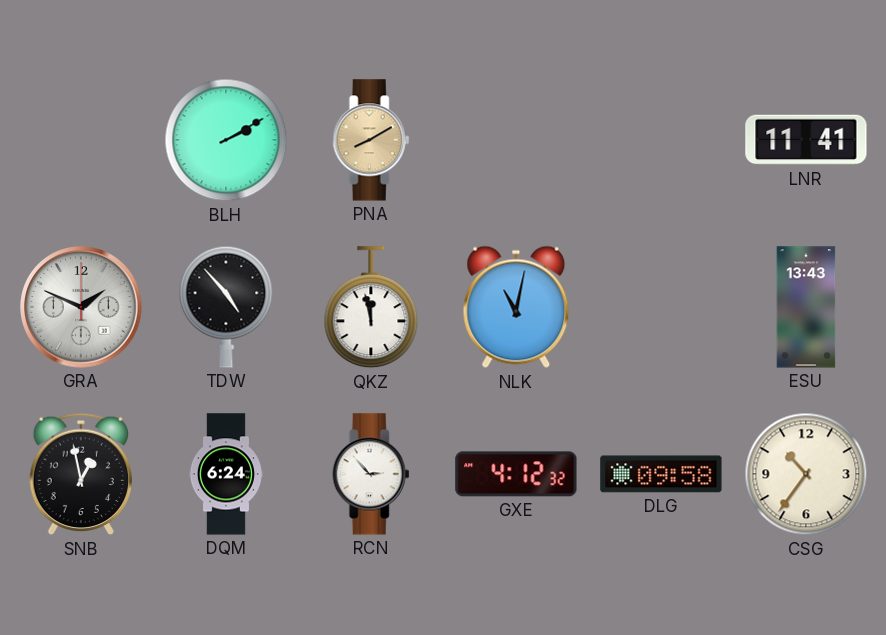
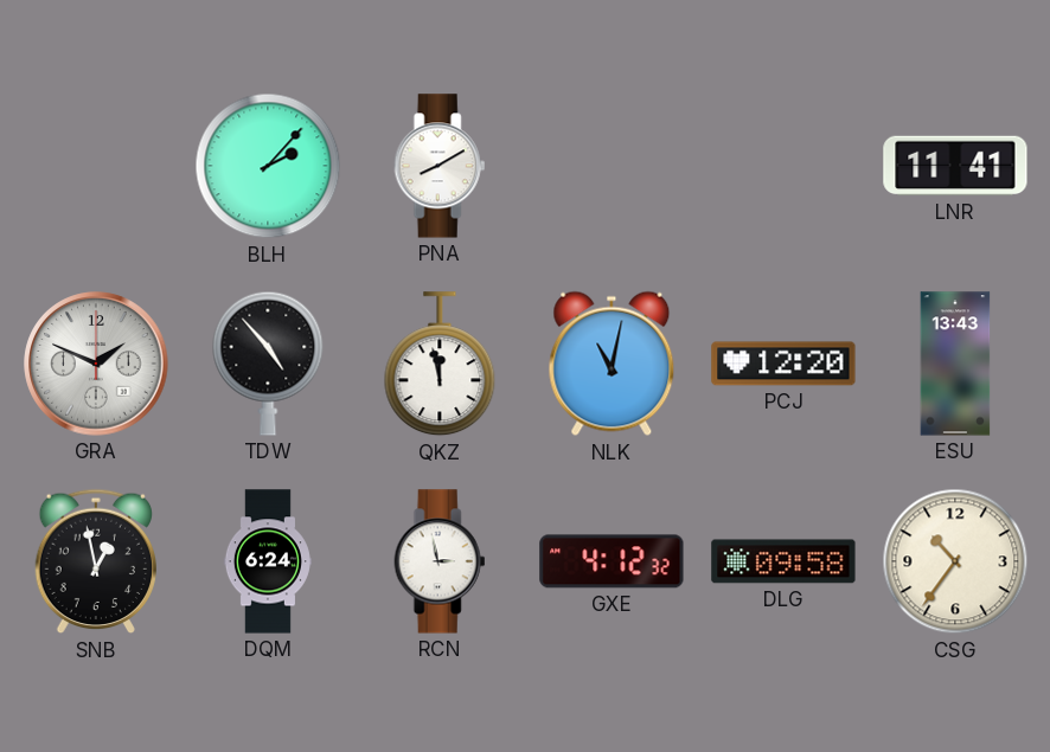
BLH: 2:10 -> 2:07 (268, 166)
PNA dial: champagne -> white (440, 166)
PCJ: none -> 12:20 (783, 364)
RCN: 2:53 -> 2:58 (440, 561)
